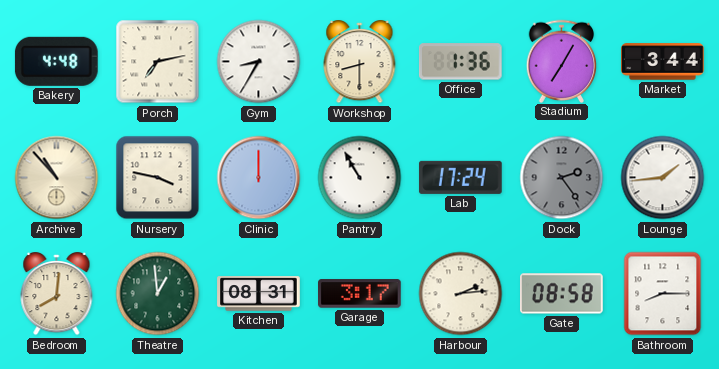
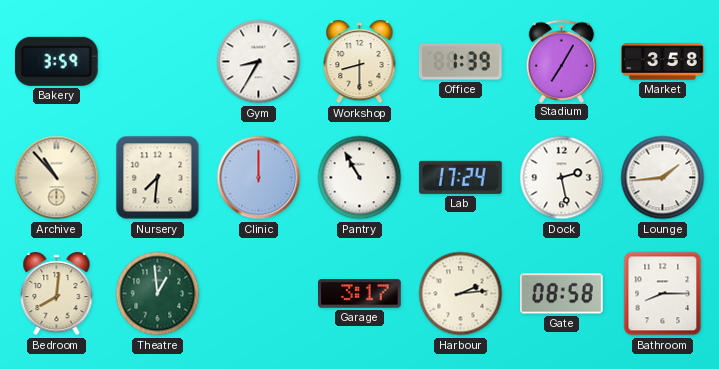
Bakery: 4:48 -> 3:59 (56, 61)
Porch: 7:13 -> none (158, 62)
Office: 1:36 -> 1:39 (460, 62)
Market: 3:44 -> 3:58 (663, 62)
Nursery: 3:47 -> 7:31 (158, 178)
Dock: 2:24 -> 2:28 (562, 178)
Dock dial: grey -> white (562, 178)
Kitchen: 08:31 -> none (259, 294)
